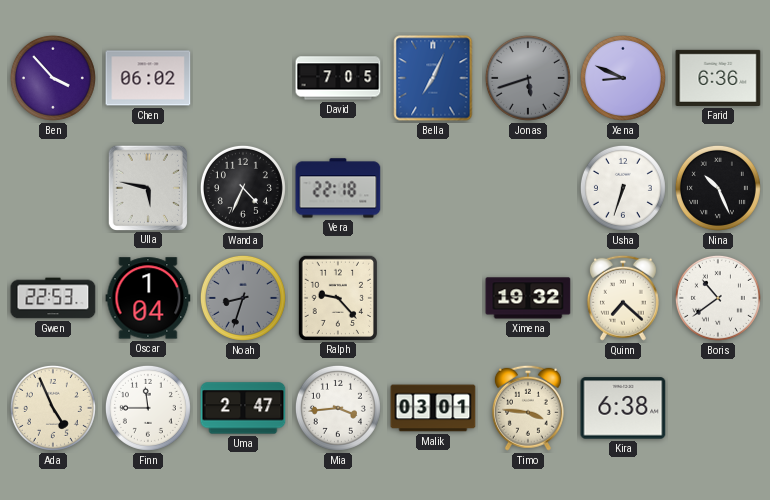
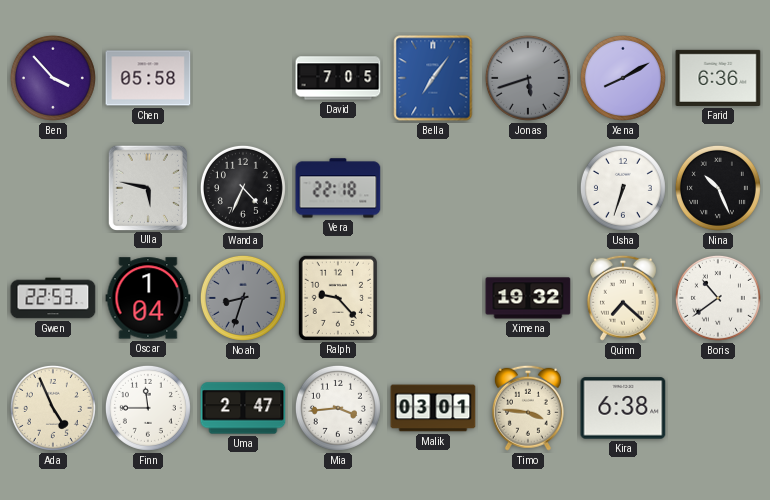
Chen: 06:02 -> 05:58 (148, 78)
Bella: 7:04 -> 7:06 (433, 78)
Xena: 8:49 -> 8:10 (623, 78)
